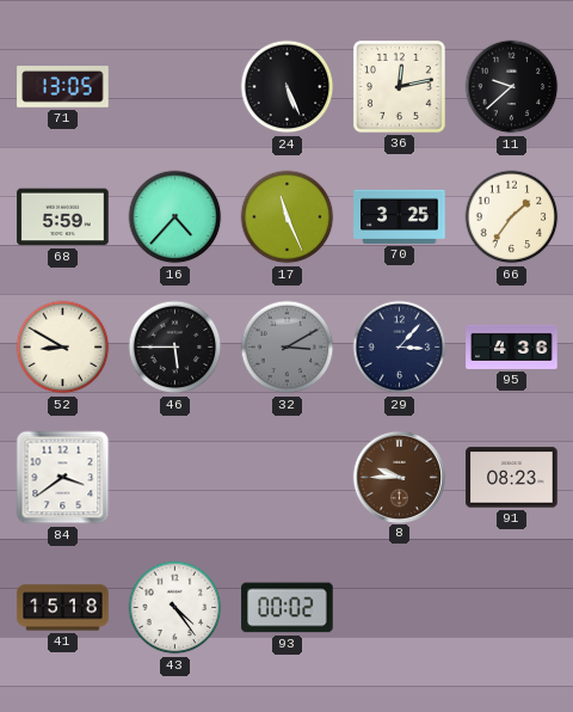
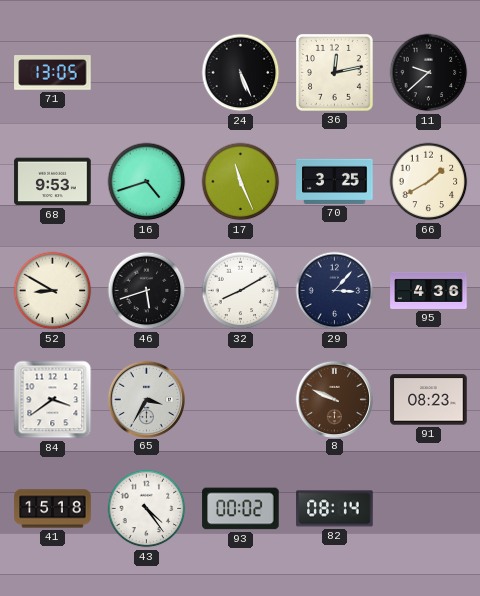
68: 5:59 -> 9:53 (53, 182)
16: 4:37 -> 4:42 (147, 182)
66: 1:36 -> 1:40 (429, 182)
46: 5:45 -> 5:42 (147, 291)
32: 3:10 -> 8:10 (241, 291)
32 dial: grey -> white (241, 291)
65: none -> 3:35 (146, 399)
8: 9:45 -> 9:49 (334, 399)
82: none -> 08:14 (335, 509)
